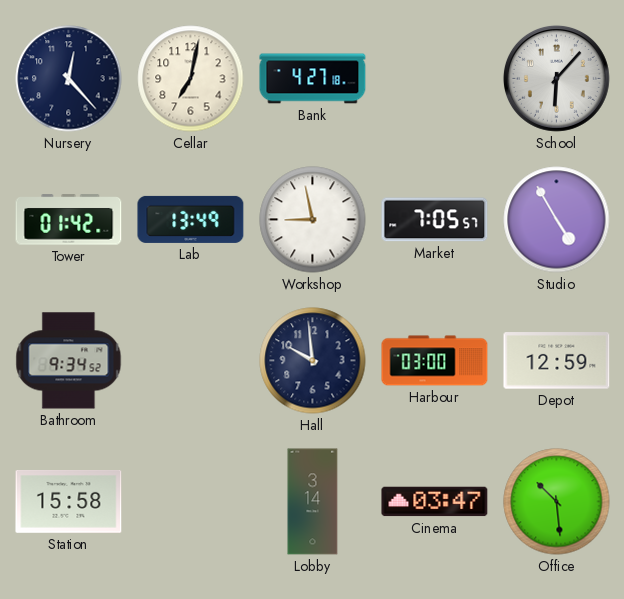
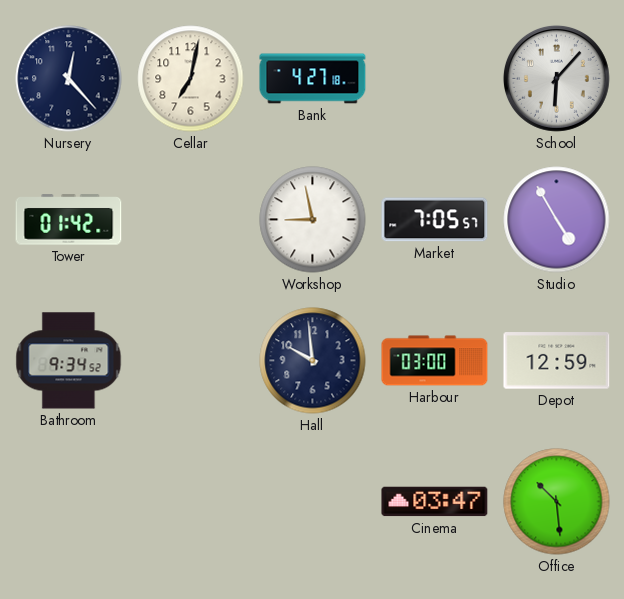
Lab: 13:49 -> none (191, 219)
Station: 15:58 -> none (69, 501)
Lobby: 3:14 -> none (313, 502)
